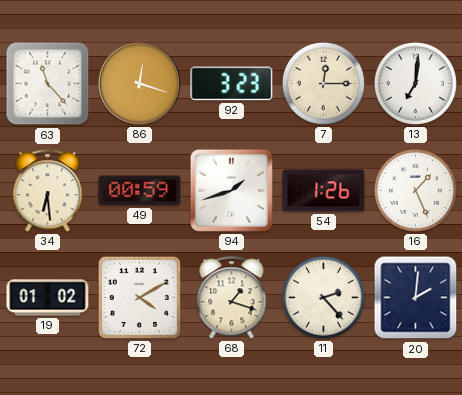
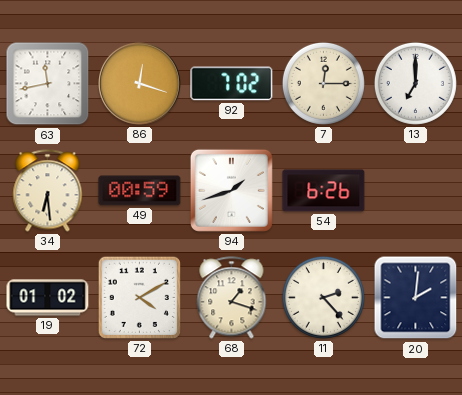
63: 11:23 -> 11:43 (48, 84)
92: 3:23 -> 7:02 (232, 84)
13: 7:01 -> 7:00 (415, 83)
54: 1:26 -> 6:26 (324, 191)
16: 1:26 -> none (415, 190)
